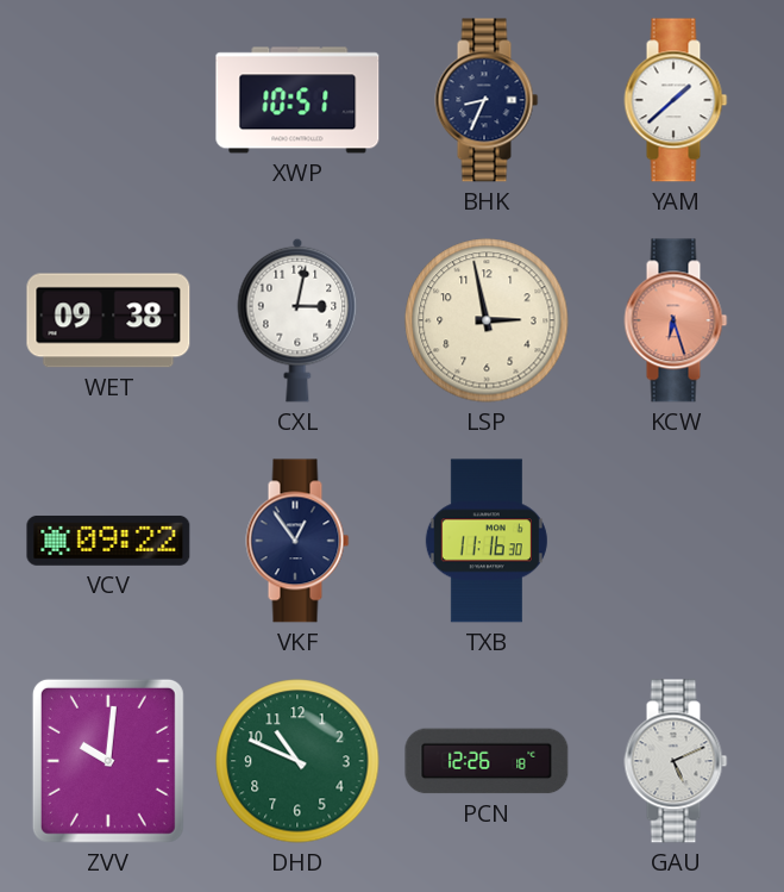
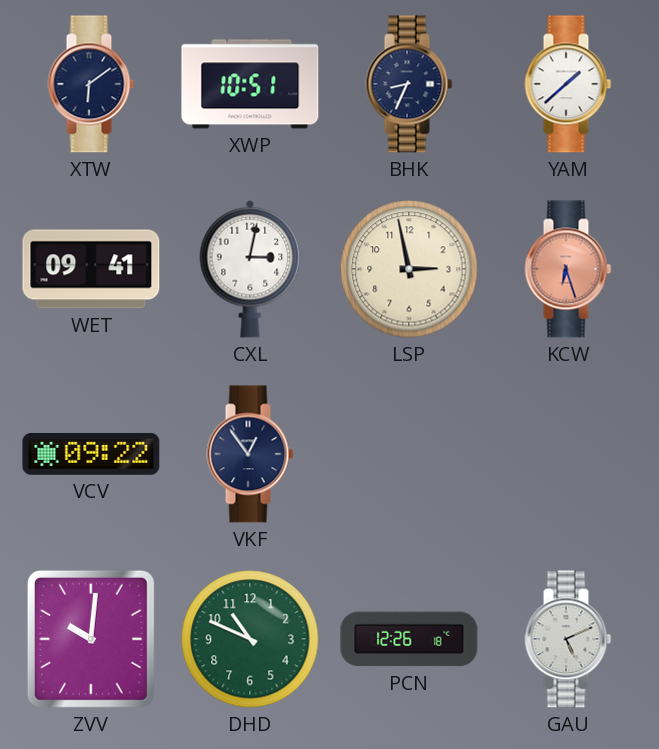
XTW: none -> 6:09 (91, 84)
WET: 09:38 -> 09:41 (91, 269)
TXB: 11:16 -> none (487, 541)
